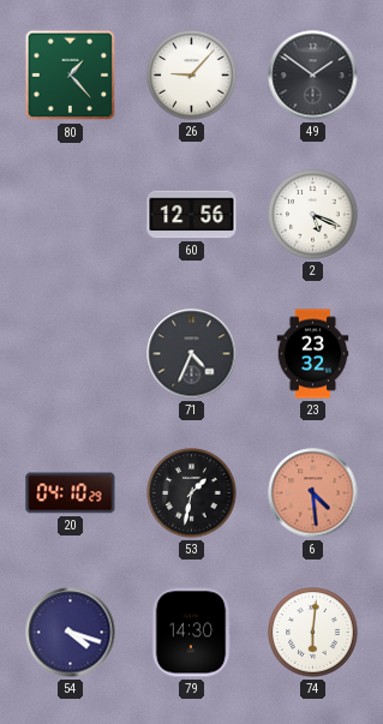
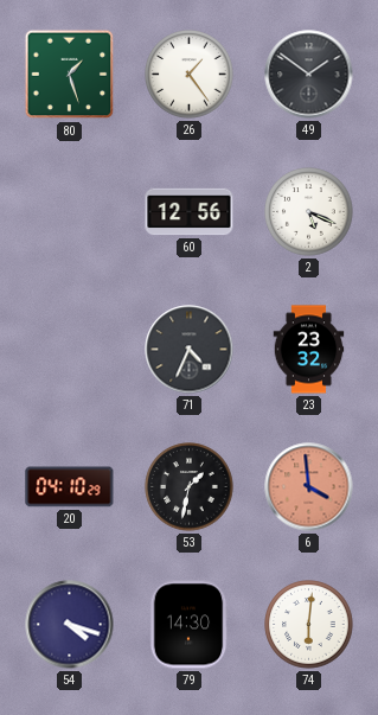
80: 1:23 -> 1:27 (70, 75)
26: 9:07 -> 1:24 (190, 75)
6: 4:29 -> 3:59 (309, 487)
